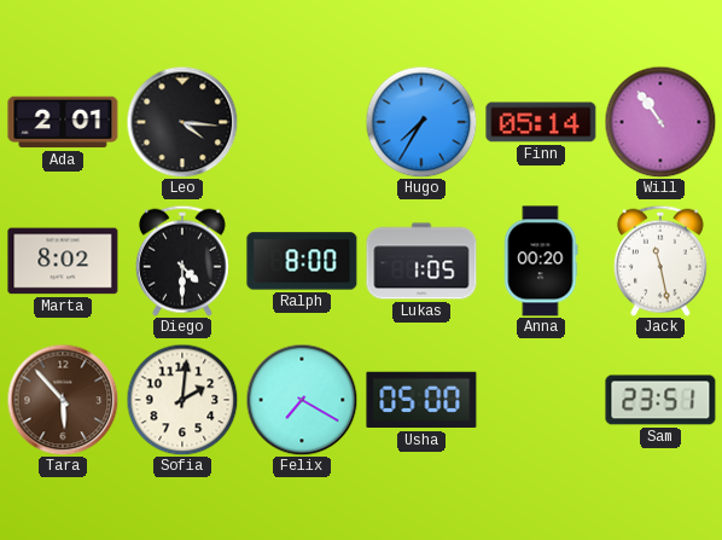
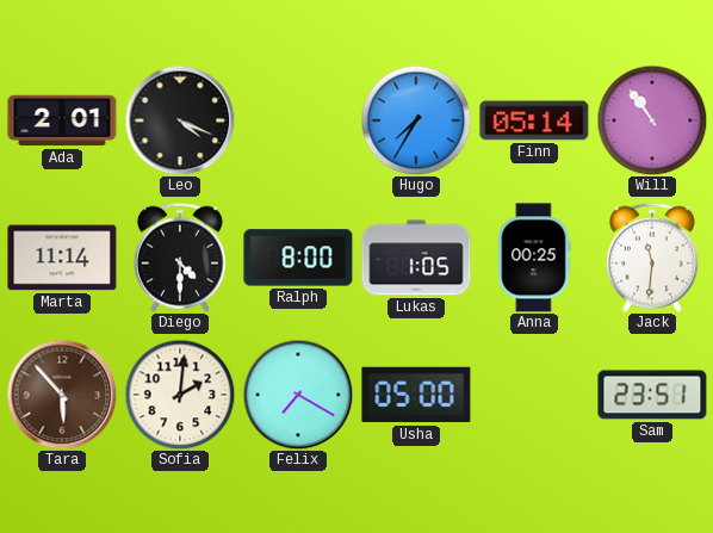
Leo: 4:16 -> 4:19 (180, 120)
Marta: 8:02 -> 11:14 (62, 258)
Anna: 00:20 -> 00:25 (534, 258)
Jack: 11:28 -> 11:31 (652, 258)
